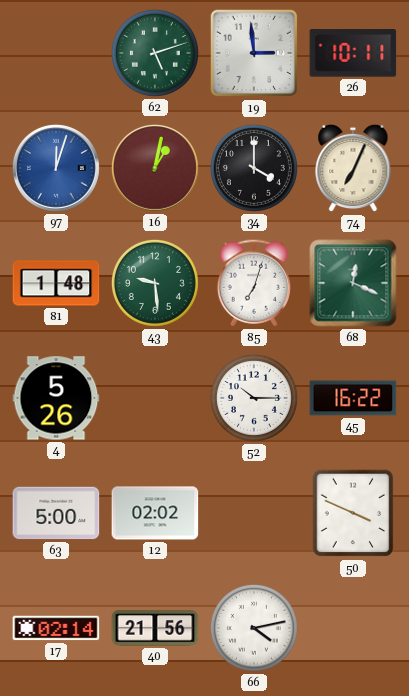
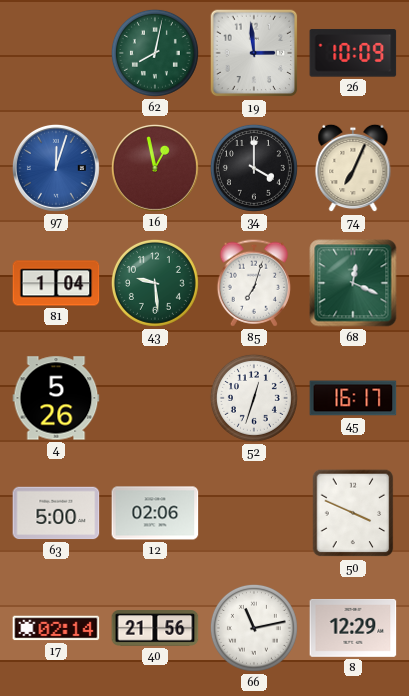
62: 5:12 -> 8:02 (155, 53)
26: 10:11 -> 10:09 (353, 53)
16: 1:02 -> 12:58 (155, 168)
81: 1:48 -> 1:04 (56, 283)
52: 10:15 -> 12:33 (254, 398)
45: 16:22 -> 16:17 (353, 398)
12: 02:02 -> 02:06 (155, 513)
66: 4:13 -> 11:13 (254, 628)
8: none -> 12:29 (353, 628)
